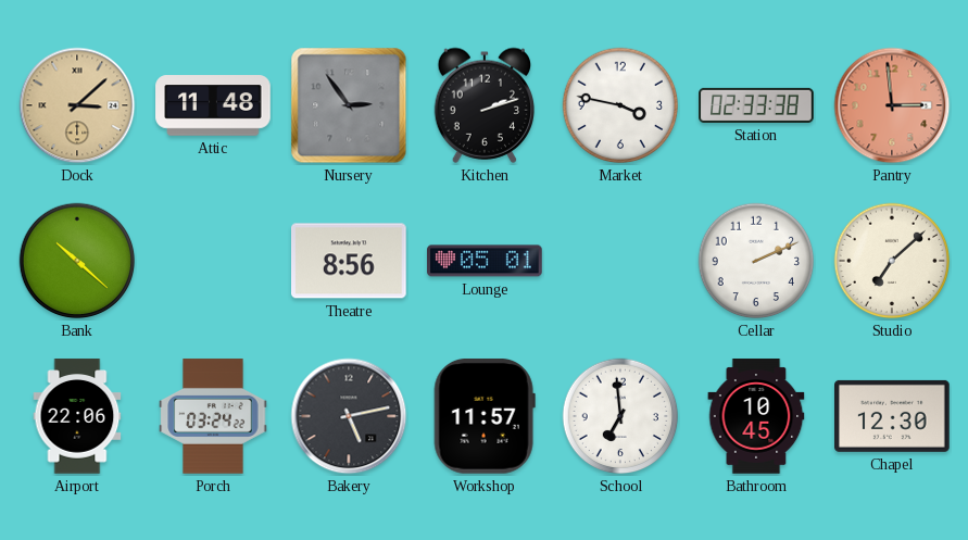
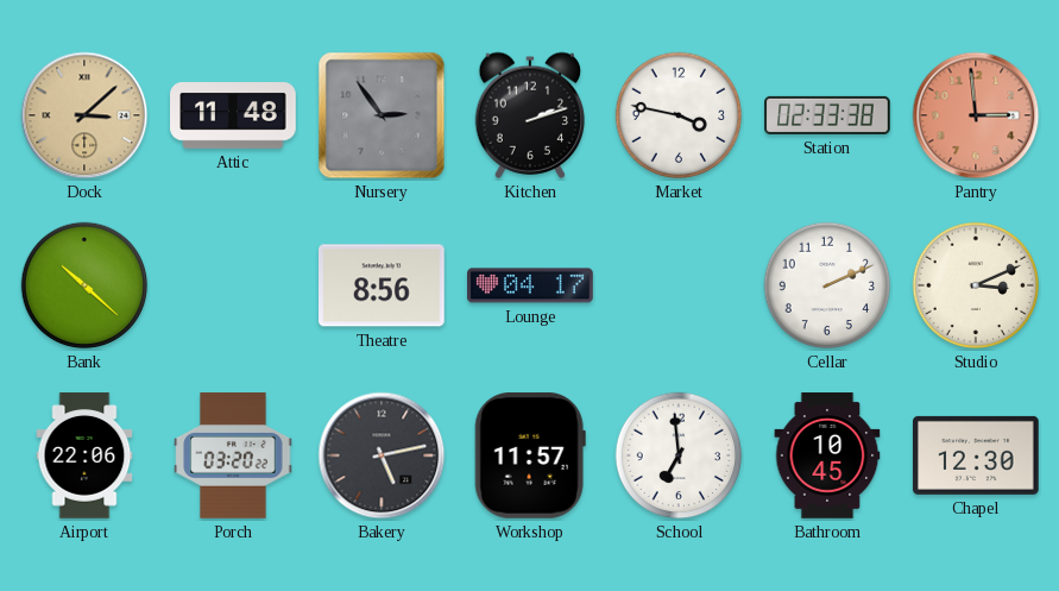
Lounge: 05:01 -> 04:17 (530, 285)
Studio: 7:08 -> 3:11 (976, 285)
Porch: 03:24 -> 03:20 (233, 455)
